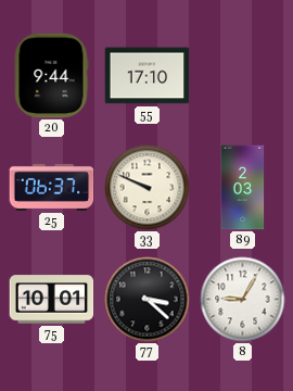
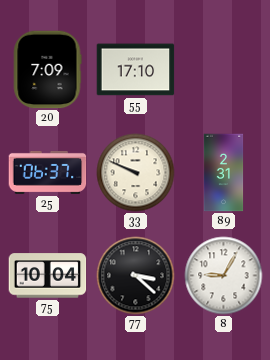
20: 9:44 -> 7:09 (47, 70)
89: 2:03 -> 2:31 (224, 173)
75: 10:01 -> 10:04 (48, 276)
